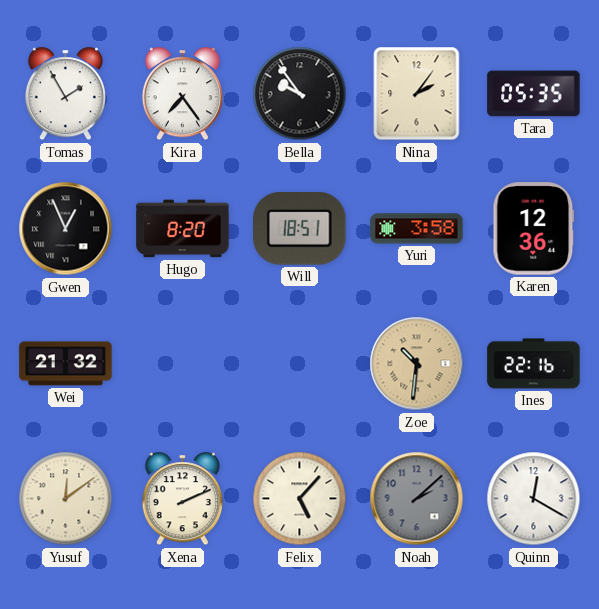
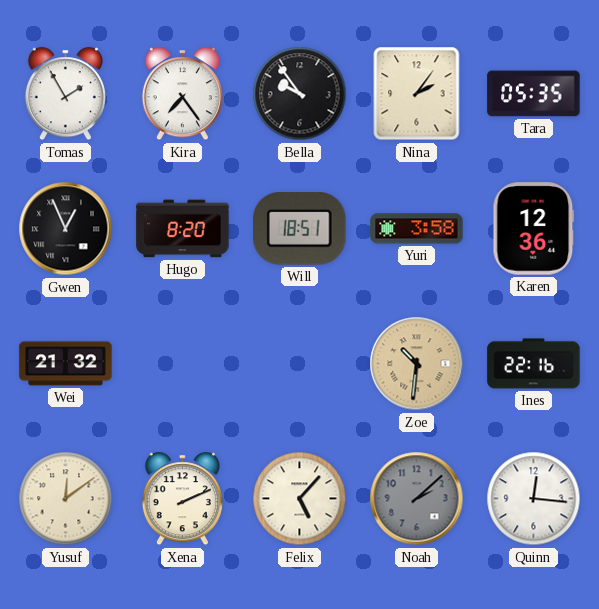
Quinn: 12:20 -> 12:16 (534, 499)
